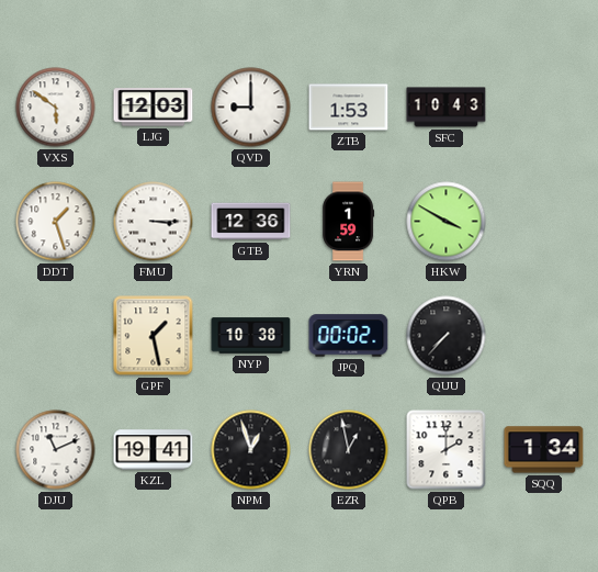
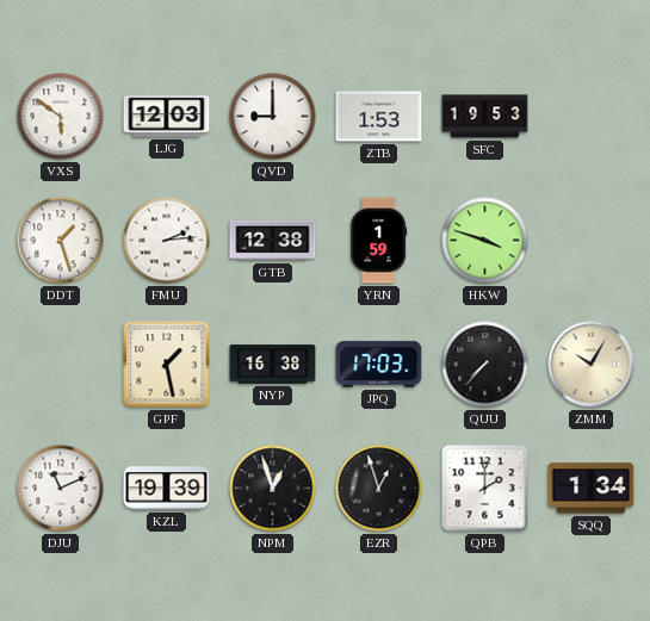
SFC: 10:43 -> 19:53 (485, 117)
FMU: 3:15 -> 2:14 (167, 241)
GTB: 12:36 -> 12:38 (273, 241)
HKW: 3:50 -> 3:48 (485, 241)
NYP: 10:38 -> 16:38 (273, 365)
JPQ: 00:02 -> 17:03 (379, 365)
ZMM: none -> 10:05 (592, 365)
KZL: 19:41 -> 19:39 (167, 489)
EZR: 12:58 -> 12:57 (379, 489)
